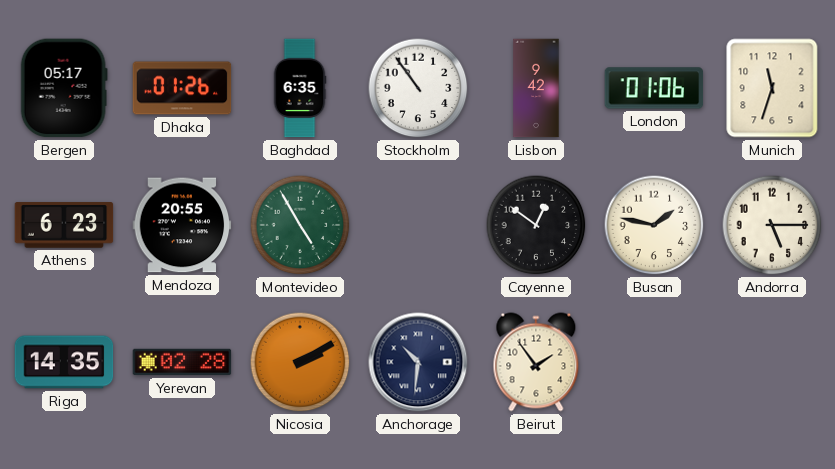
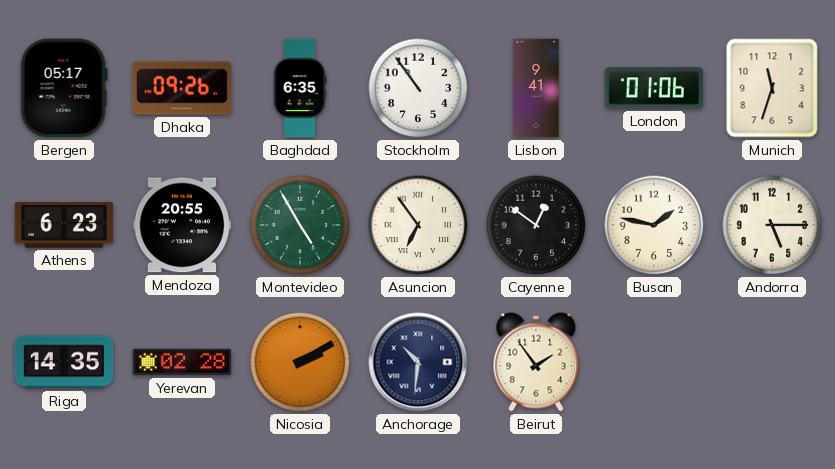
Dhaka: 01:26 -> 09:26 (182, 88)
Lisbon: 9:42 -> 9:41 (536, 88)
Asuncion: none -> 6:54 (418, 225)
